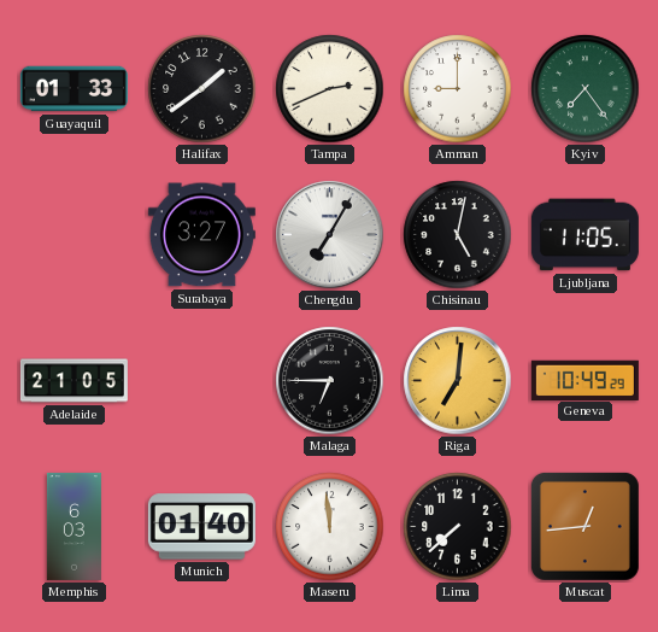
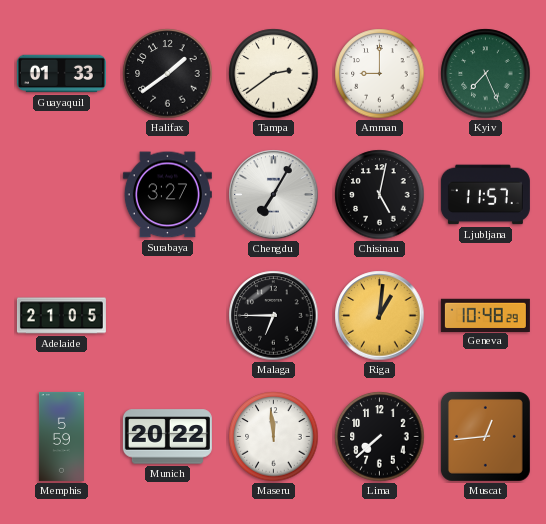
Tampa: 2:41 -> 2:39 (274, 74)
Kyiv: 7:24 -> 7:26 (486, 74)
Ljubljana: 11:05 -> 11:57 (485, 195)
Riga: 7:01 -> 1:01 (380, 316)
Geneva: 10:49 -> 10:48 (485, 315)
Memphis: 6:03 -> 5:59 (61, 436)
Munich: 01:40 -> 20:22 (167, 437)
